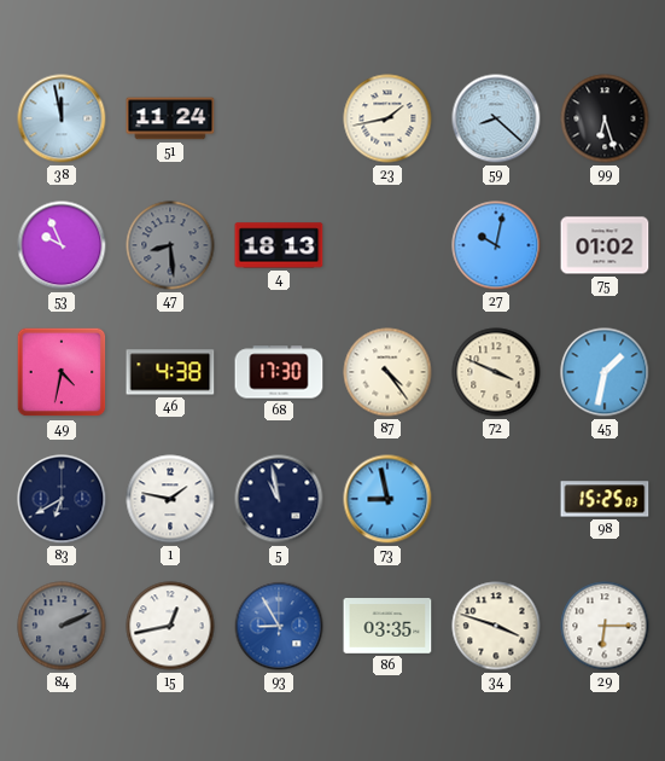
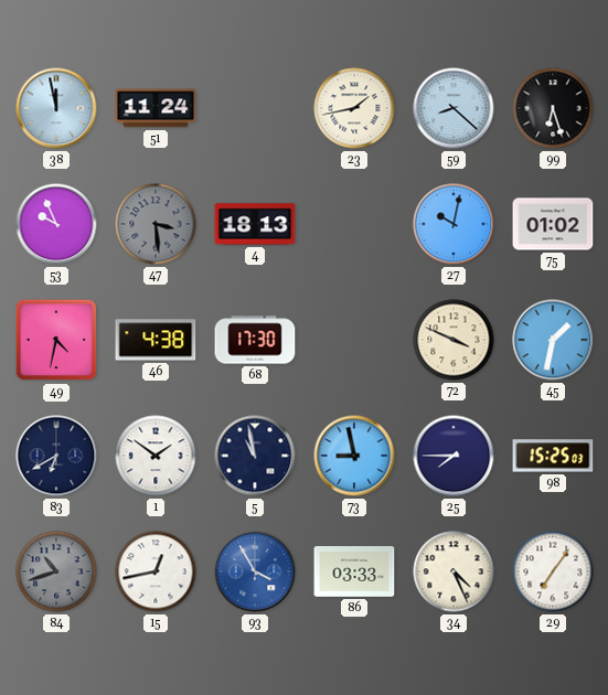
47: 8:29 -> 3:29 (156, 224)
87: 4:24 -> none (387, 372)
1: 1:47 -> 1:51 (156, 456)
25: none -> 7:45 (454, 456)
84: 2:11 -> 10:42 (56, 571)
93: 8:55 -> 3:55 (255, 571)
86: 03:35 -> 03:33 (354, 571)
34: 3:48 -> 4:26 (454, 571)
29: 6:15 -> 7:06 (553, 571)
